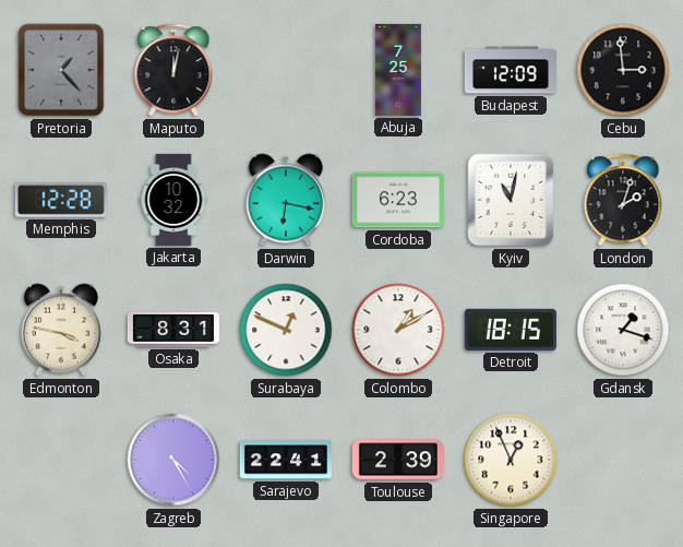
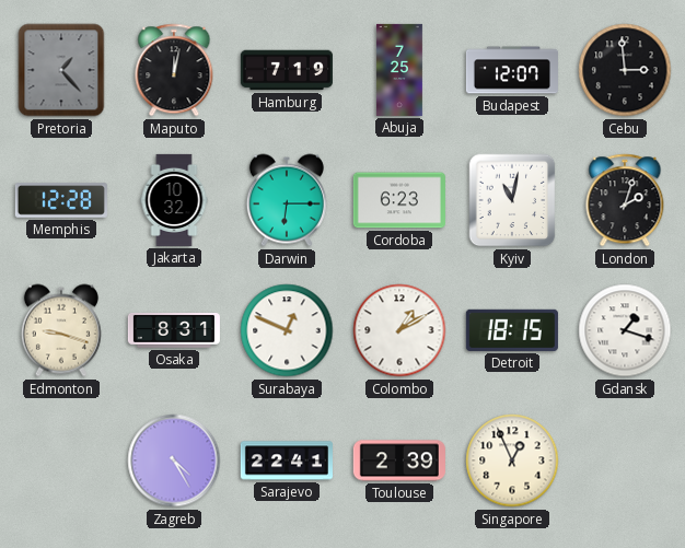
Hamburg: none -> 7:19 (287, 70)
Budapest: 12:09 -> 12:07 (512, 70)
Darwin: 6:17 -> 6:15 (287, 200)
Edmonton: 3:47 -> 9:18 (61, 330)
